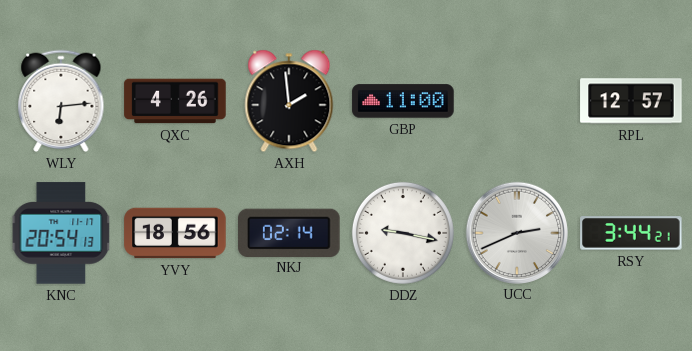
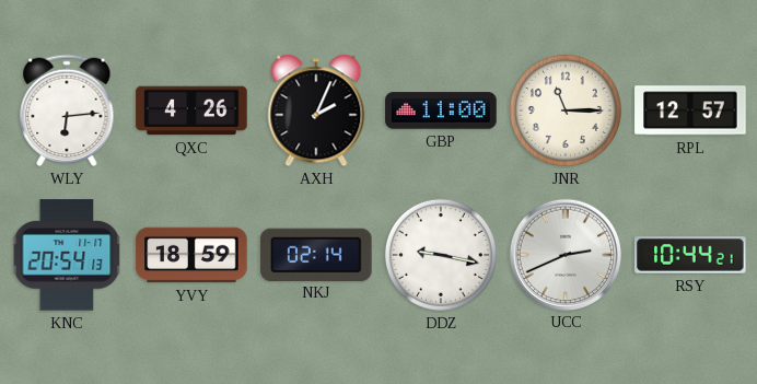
AXH: 1:59 -> 2:04 (316, 110)
JNR: none -> 11:15 (566, 110)
YVY: 18:56 -> 18:59 (191, 255)
RSY: 3:44 -> 10:44 (690, 255)
